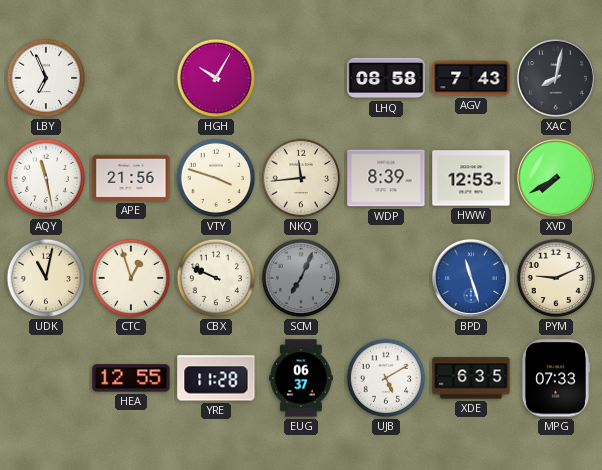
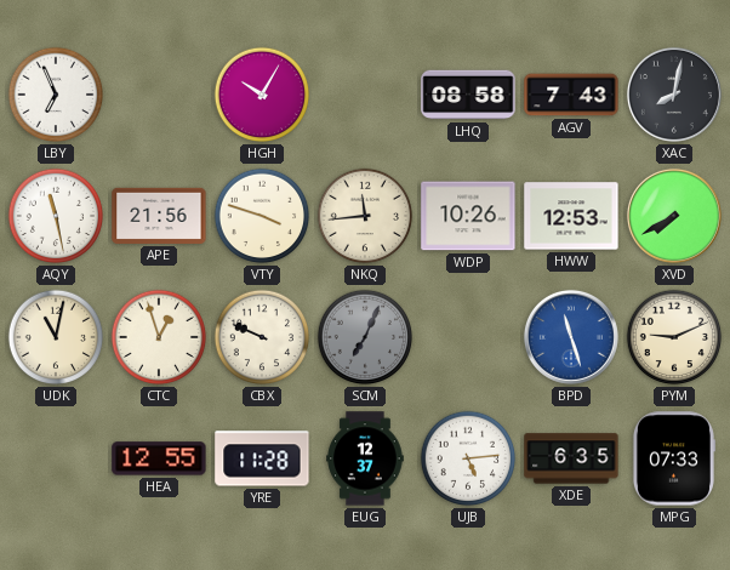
WDP: 8:39 -> 10:26 (468, 216)
EUG: 06:37 -> 12:37 (365, 458)
UJB: 5:10 -> 5:14 (468, 458)
